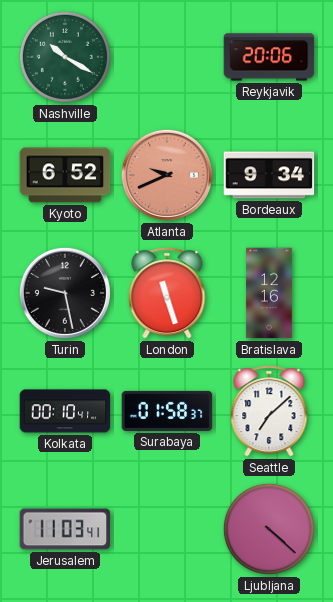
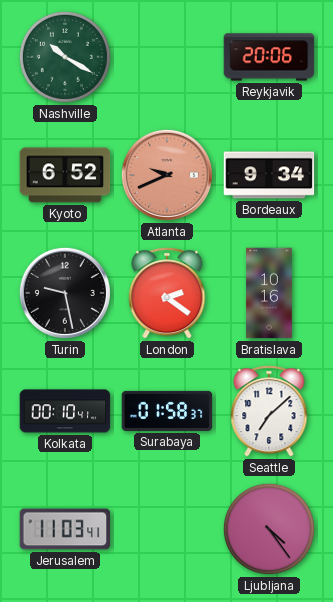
London: 11:27 -> 2:21 (167, 293)
Bratislava: 12:16 -> 10:16 (269, 293)
Ljubljana: 4:22 -> 4:24 (269, 529)
